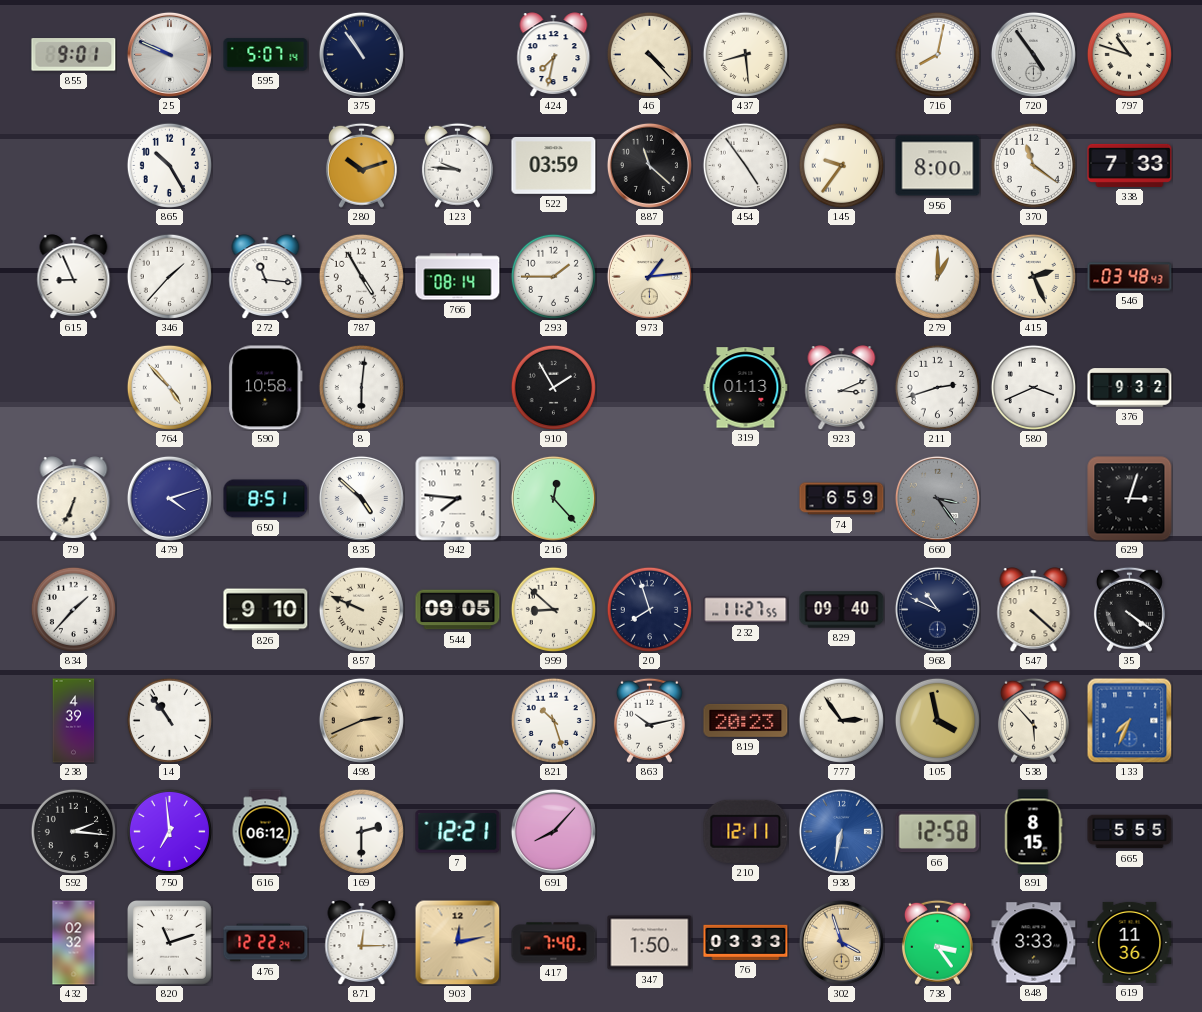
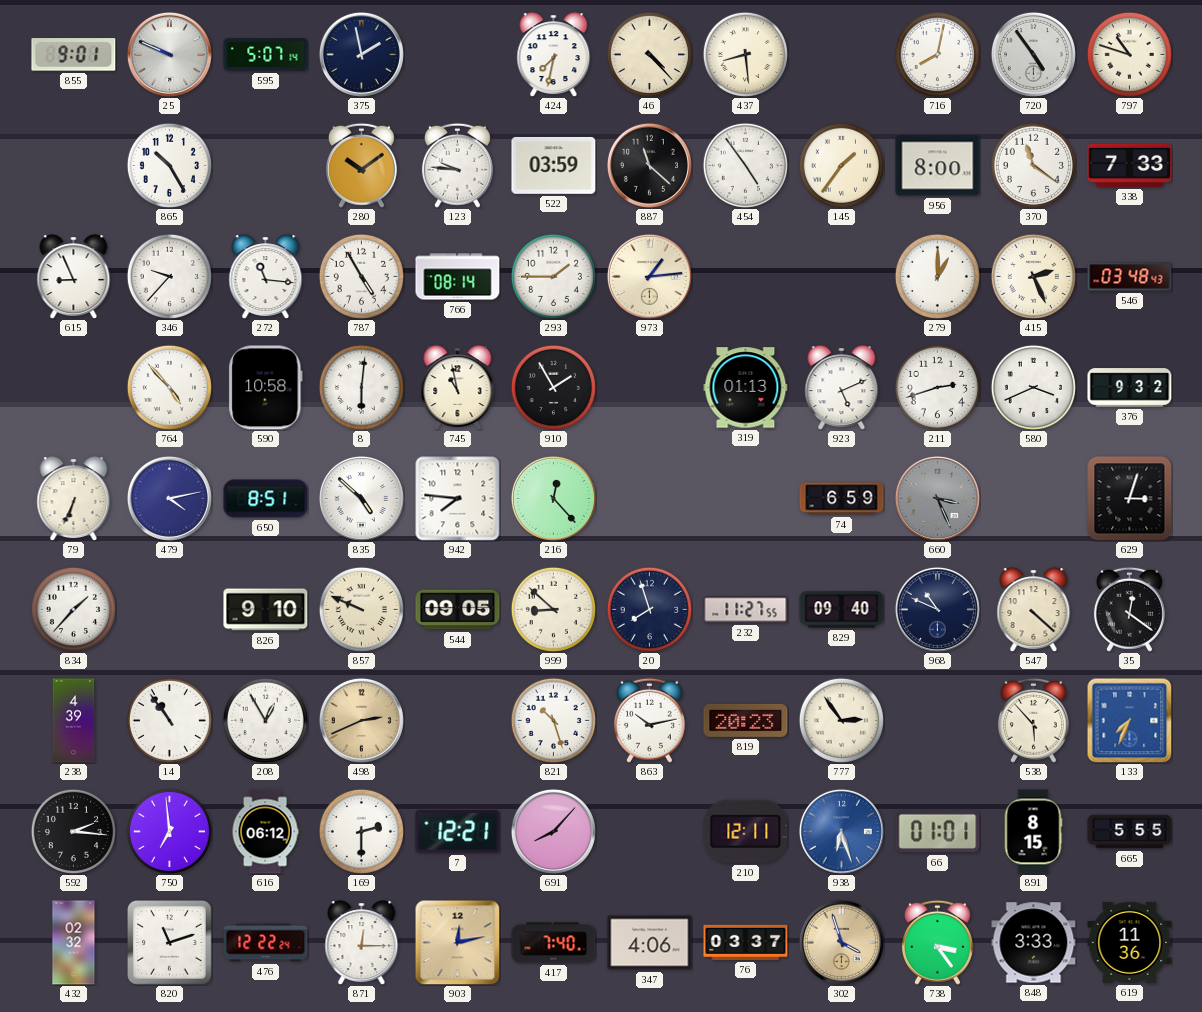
375: 10:54 -> 1:58 (361, 54)
280: 10:12 -> 10:09 (361, 165)
145: 9:36 -> 1:36 (841, 165)
346: 1:37 -> 9:37 (169, 276)
745: none -> 10:58 (458, 387)
923: 3:11 -> 5:11 (842, 387)
479: 4:12 -> 4:13 (169, 498)
660: 3:24 -> 3:26 (937, 498)
35: 4:21 -> 12:21 (1129, 609)
208: none -> 12:55 (265, 720)
105: 3:58 -> none (937, 720)
938: 6:32 -> 6:27 (841, 831)
66: 12:58 -> 01:01 (938, 832)
347: 1:50 -> 4:06 (650, 943)
76: 03:33 -> 03:37 (746, 942)
